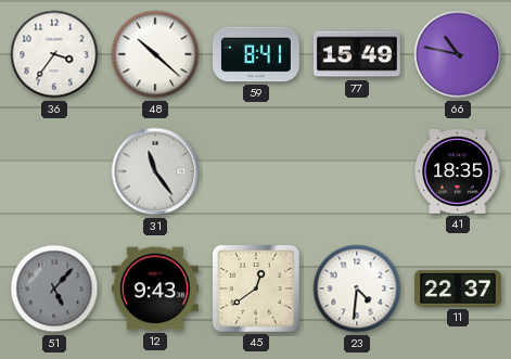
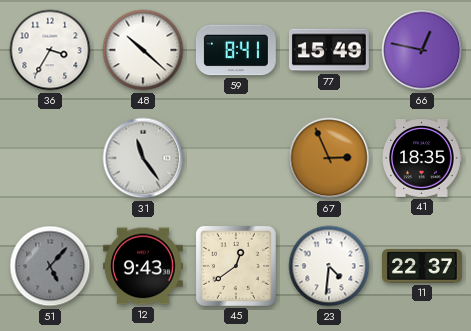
36: 3:36 -> 3:35 (50, 50)
66: 10:47 -> 12:47 (422, 50)
67: none -> 2:56 (329, 158)
